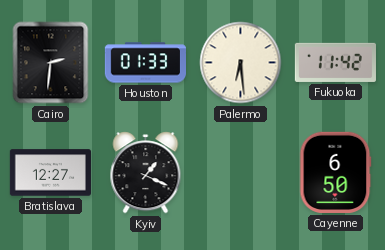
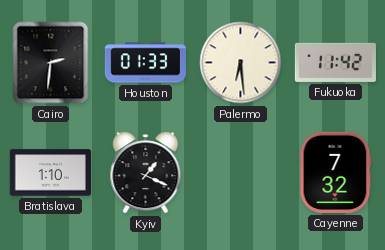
Bratislava: 12:27 -> 1:10 (50, 173)
Cayenne: 6:50 -> 7:32 (336, 172)
